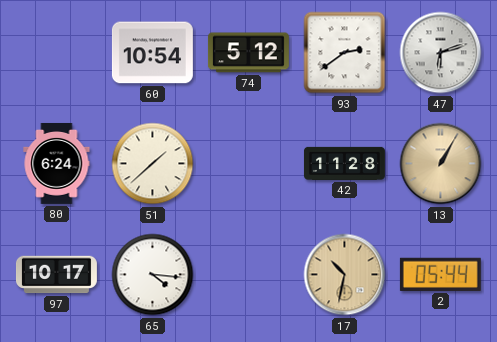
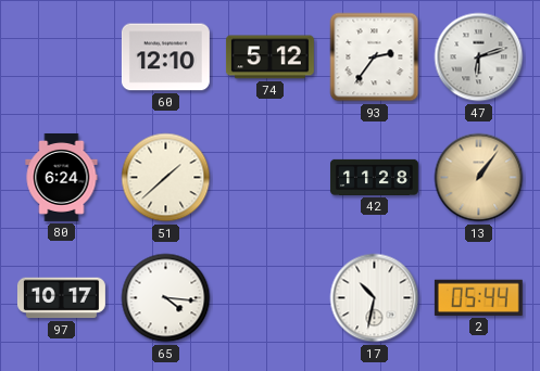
60: 10:54 -> 12:10 (165, 57)
93: 2:39 -> 2:36 (375, 57)
13: 1:05 -> 1:06 (479, 178)
17 dial: champagne -> white (375, 298)
